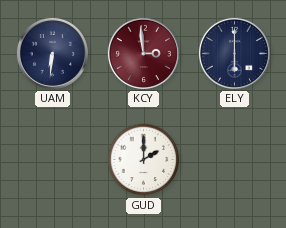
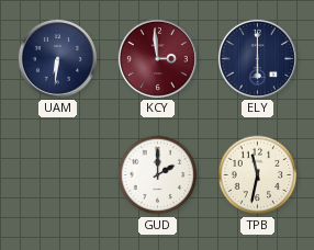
TPB: none -> 11:32 (258, 175)
